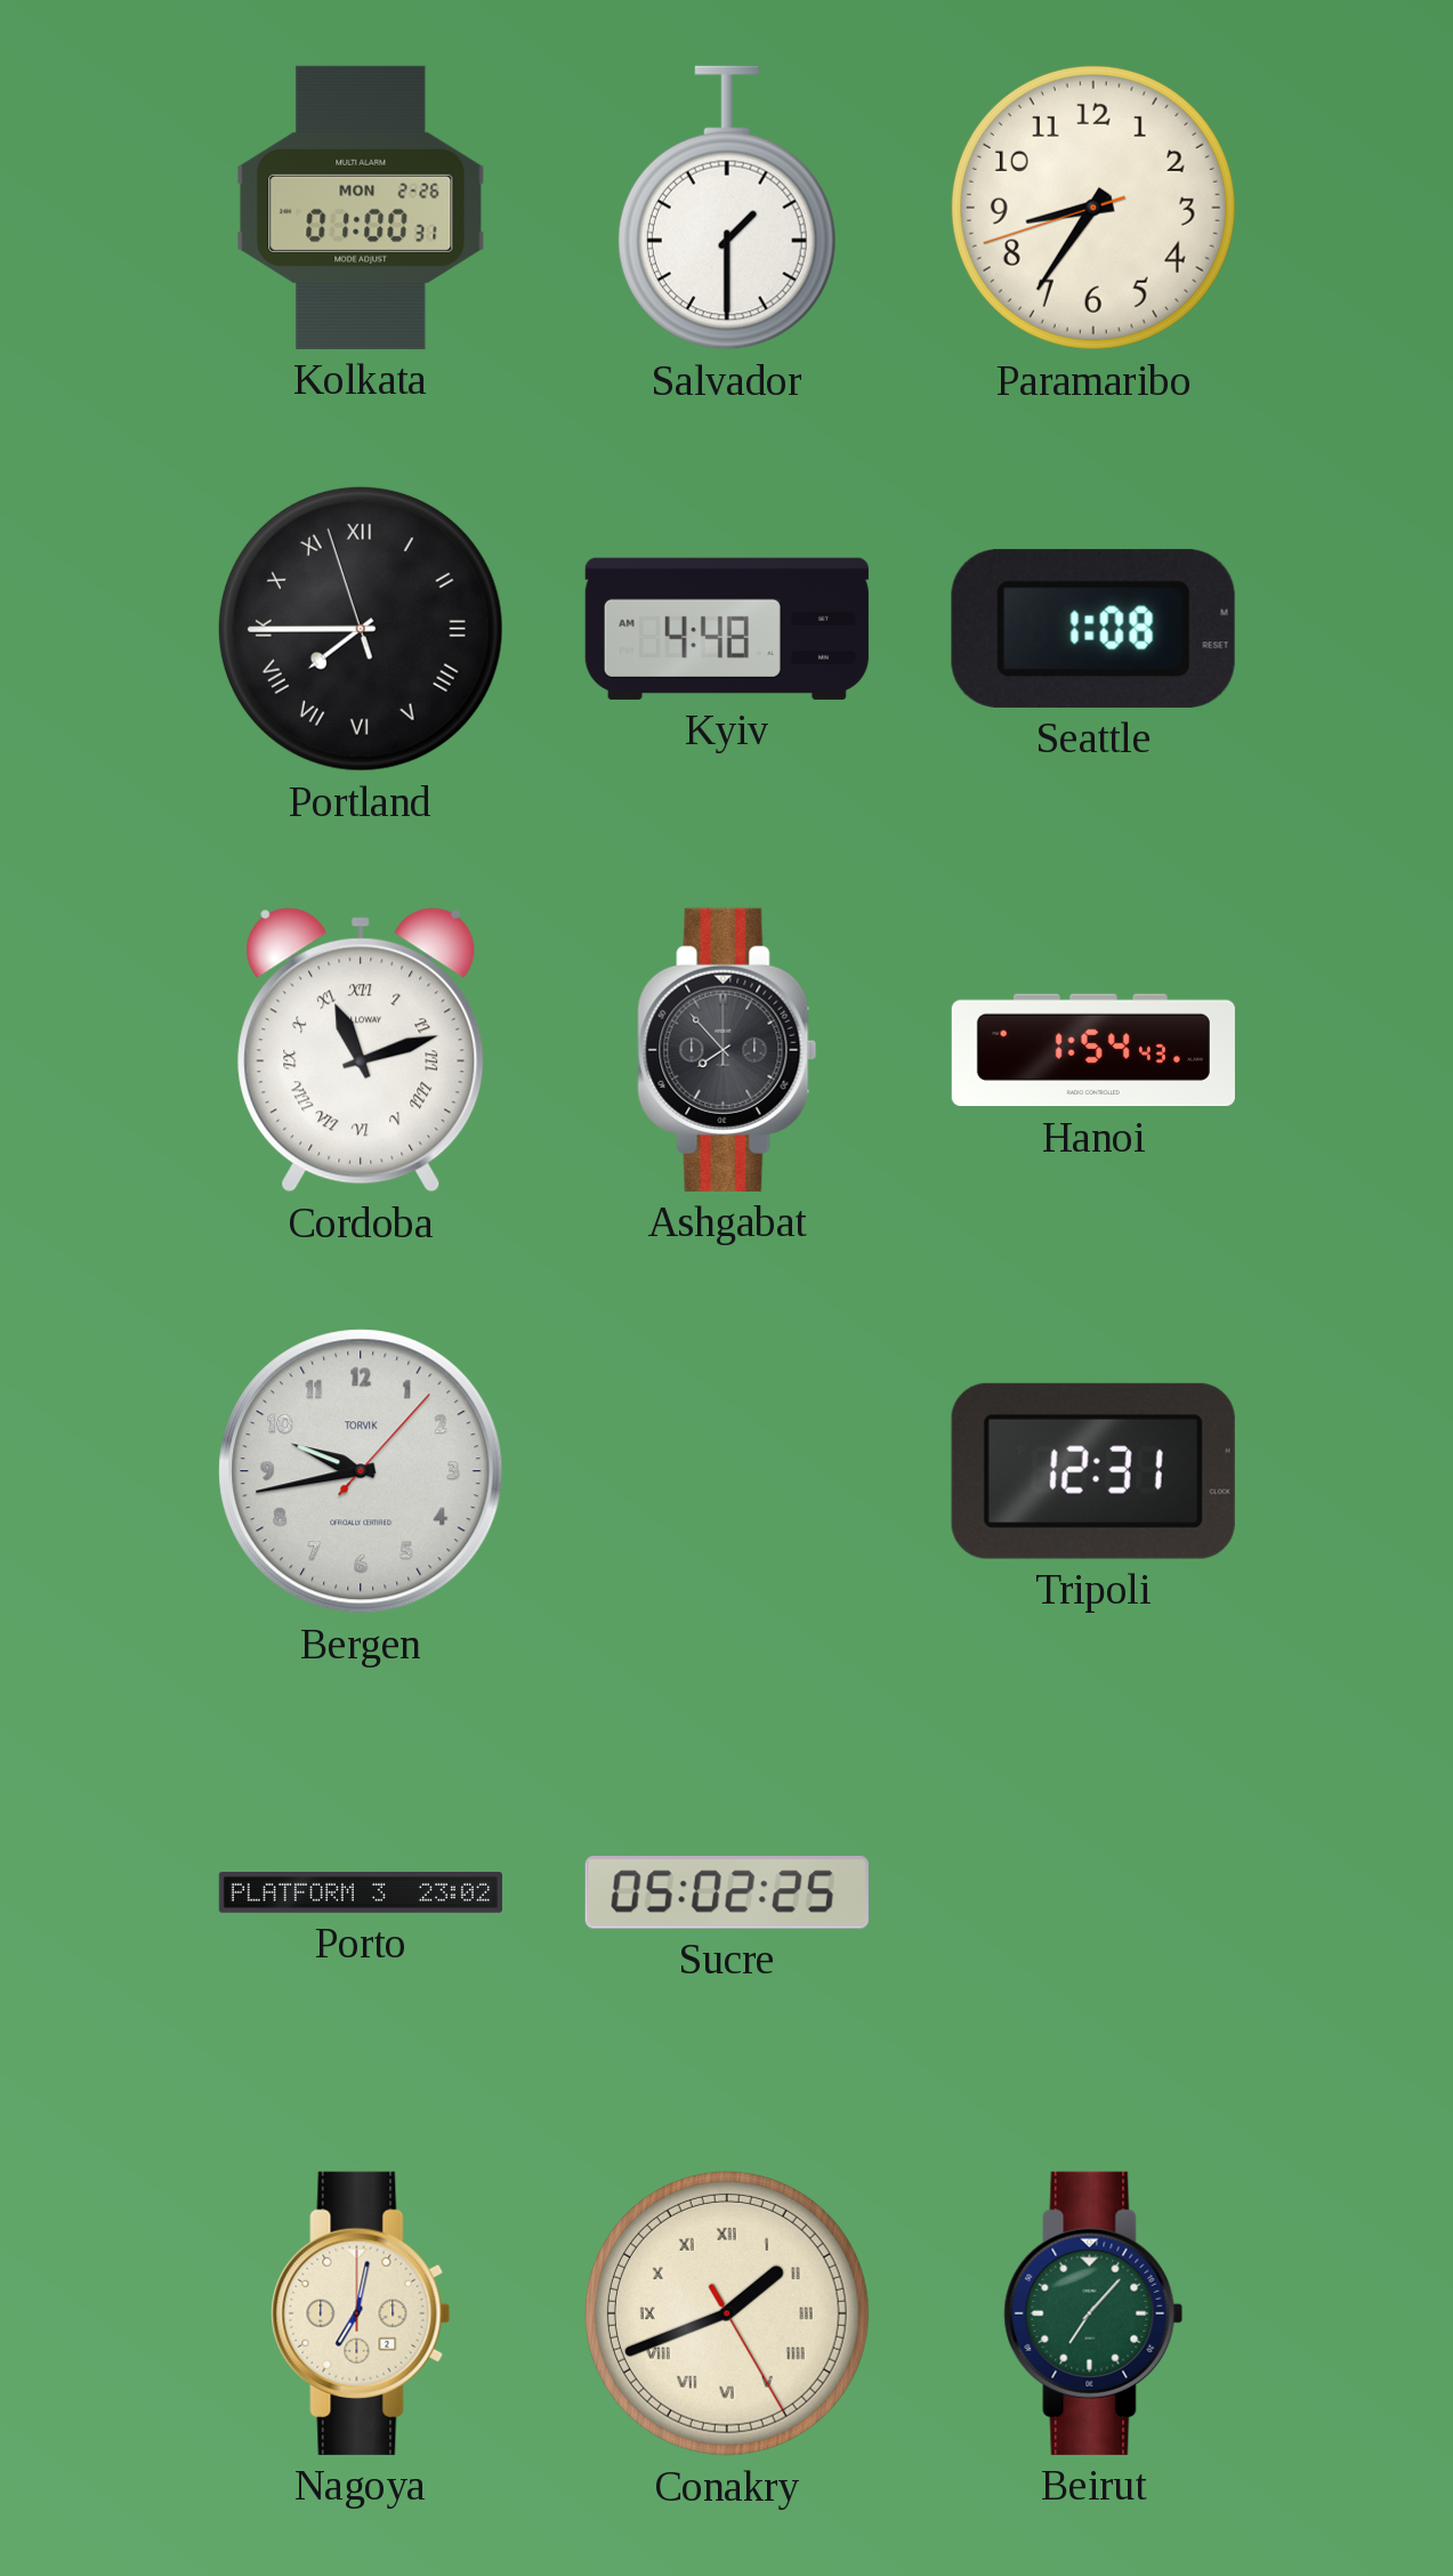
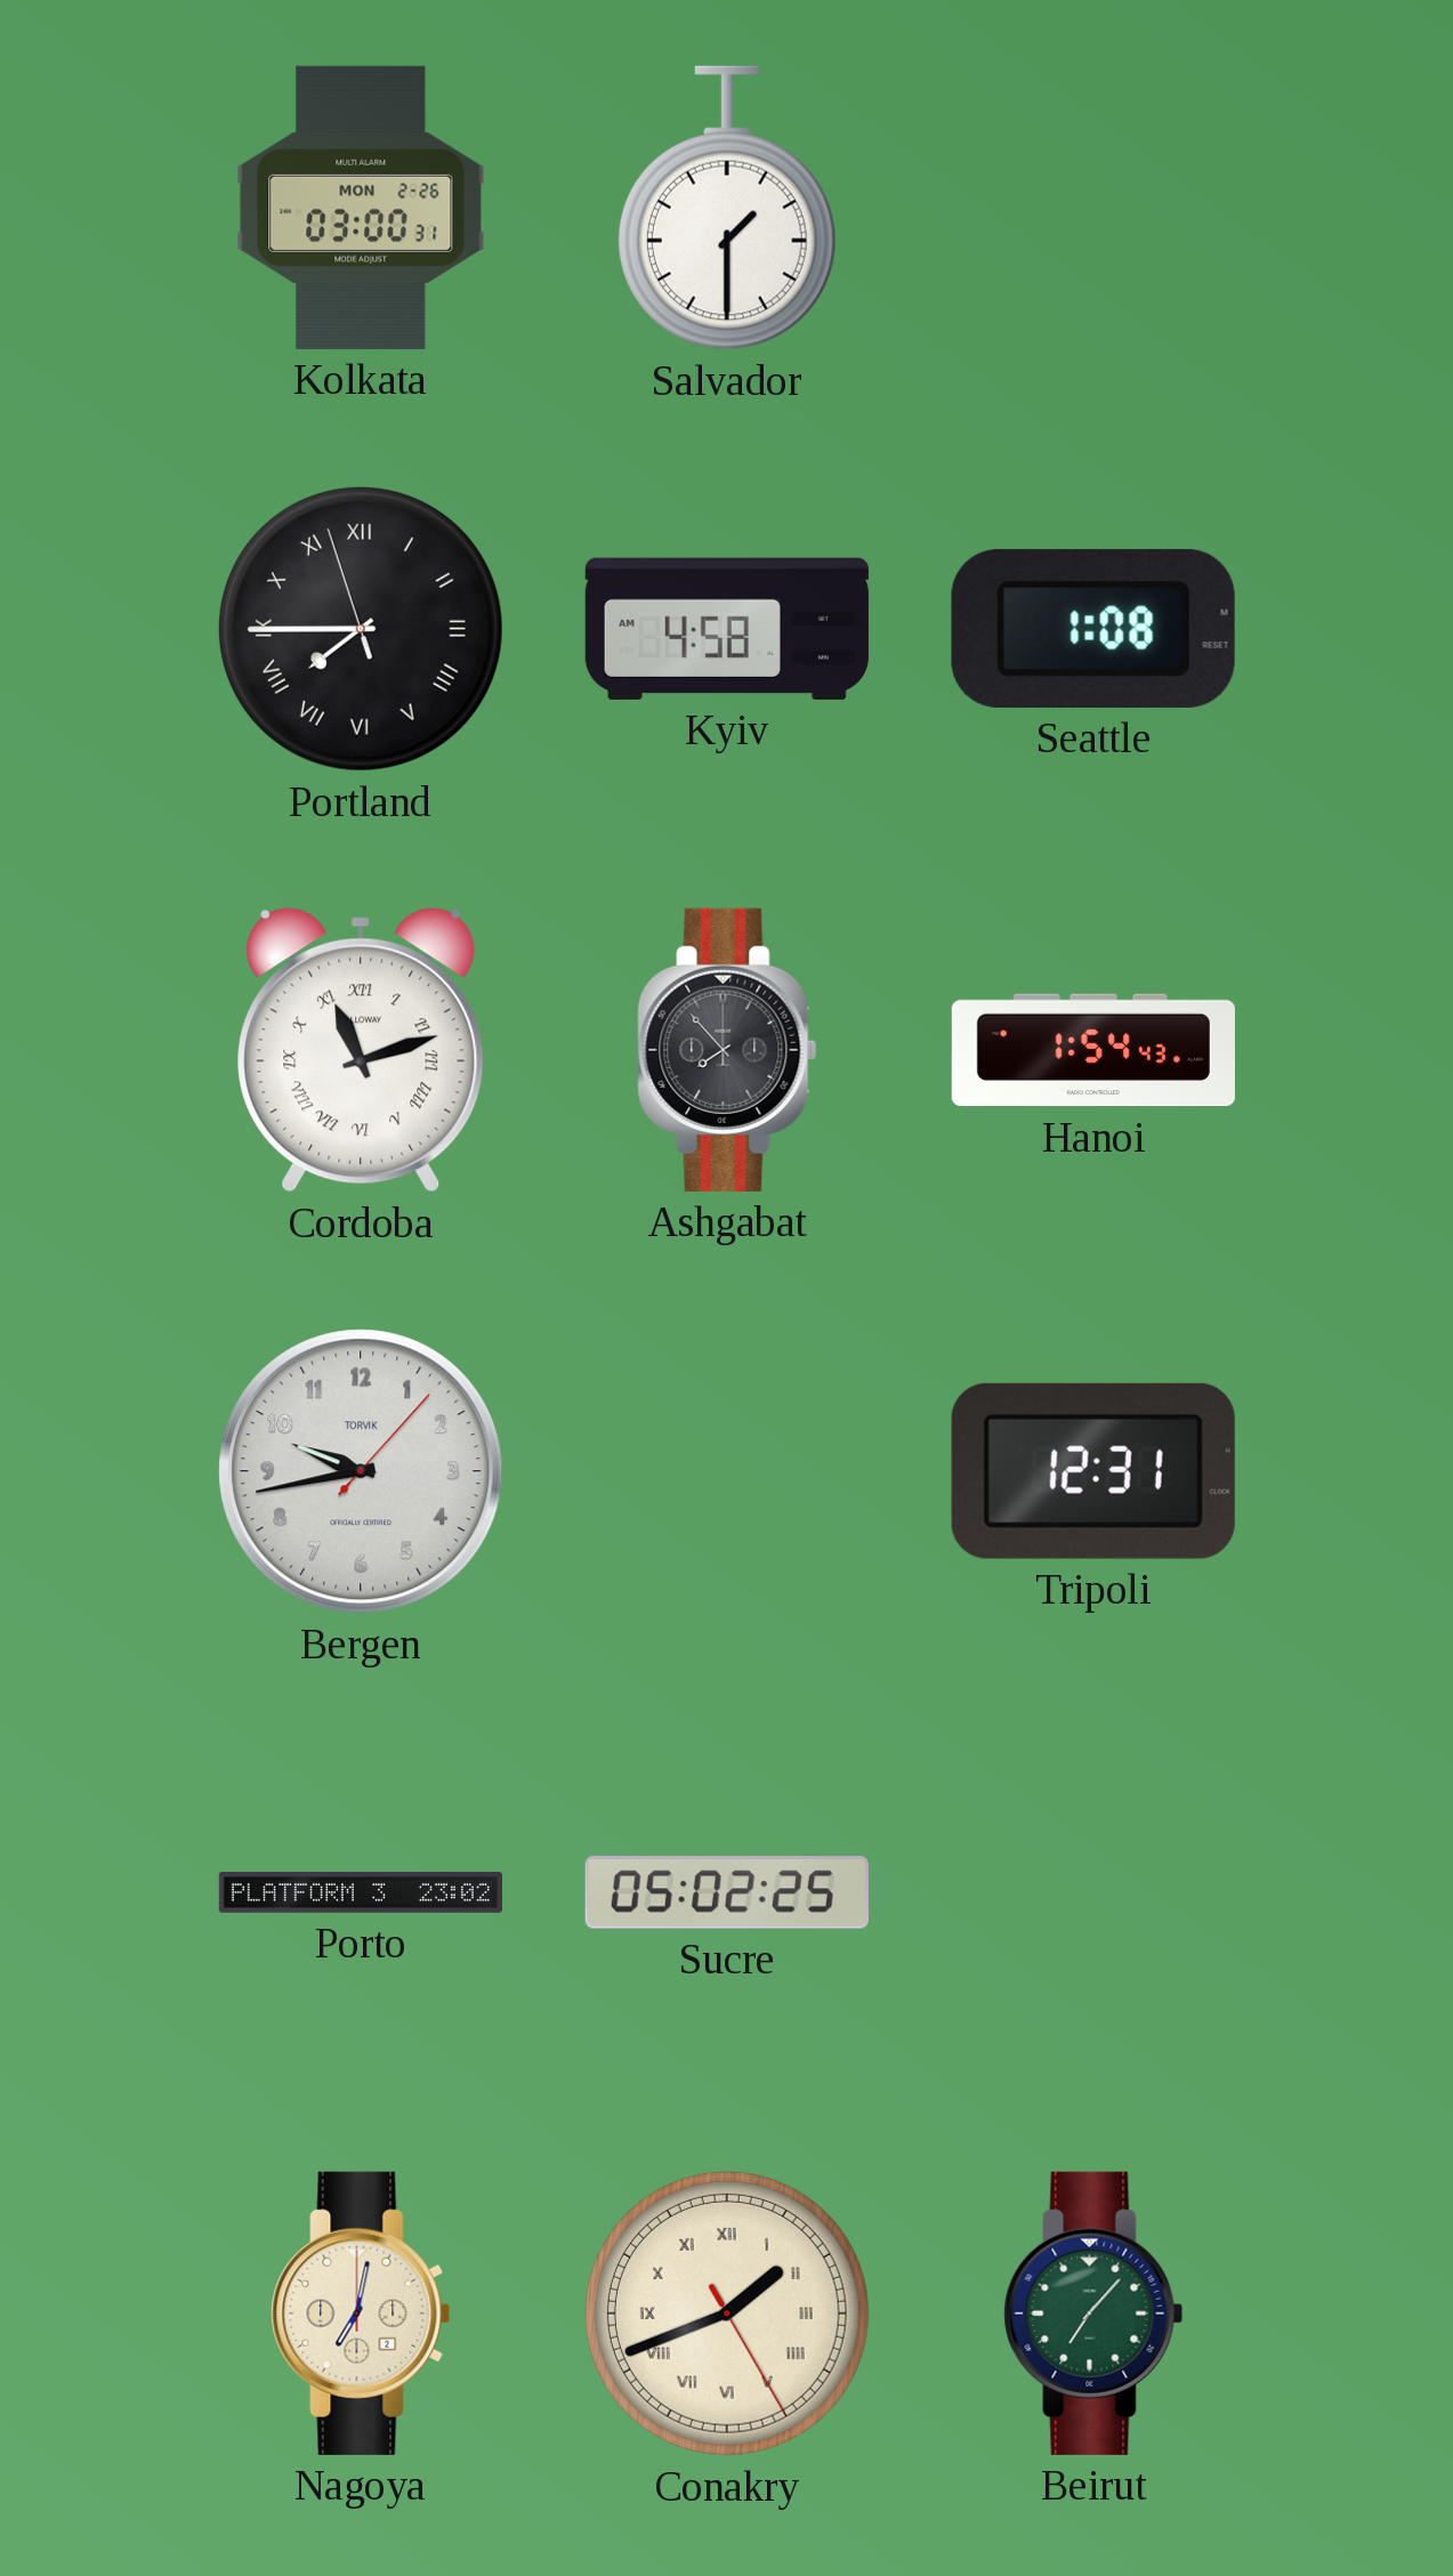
Kolkata: 01:00 -> 03:00 (361, 208)
Paramaribo: 8:35 -> none (1093, 208)
Kyiv: 4:48 -> 4:58 (727, 629)
